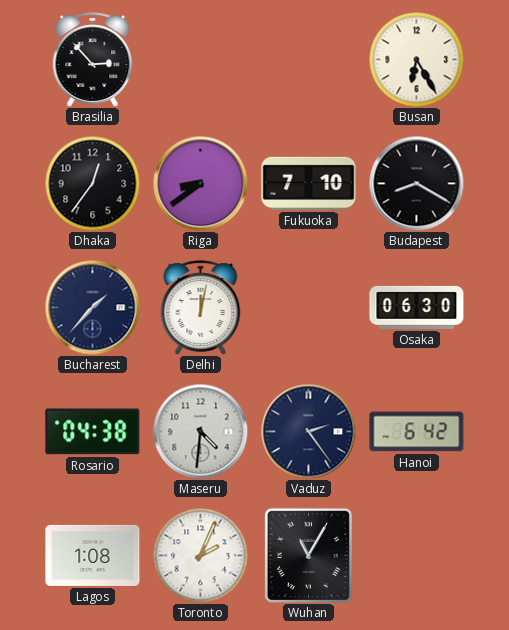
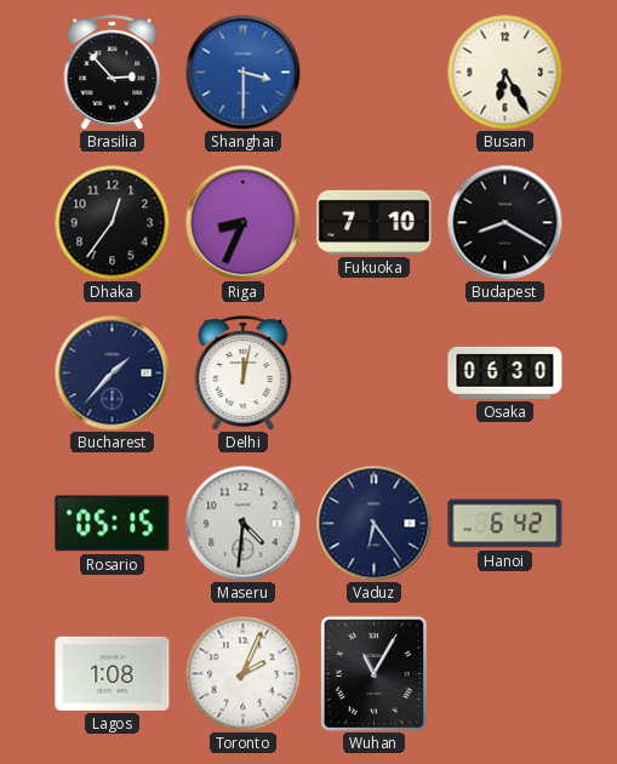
Shanghai: none -> 3:30 (242, 72)
Riga: 8:39 -> 8:34 (242, 222)
Rosario: 04:38 -> 05:15 (113, 524)
Vaduz: 2:24 -> 6:24 (373, 523)
